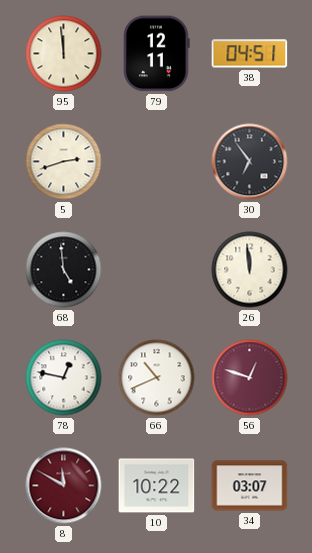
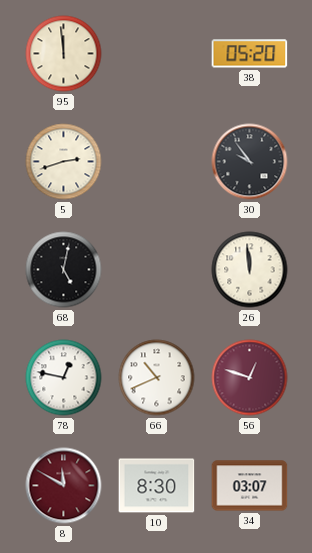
79: 12:11 -> none (157, 54)
38: 04:51 -> 05:20 (250, 54)
30: 6:54 -> 9:54 (250, 162)
68: 4:59 -> 5:02 (64, 270)
10: 10:22 -> 8:30 (157, 486)
